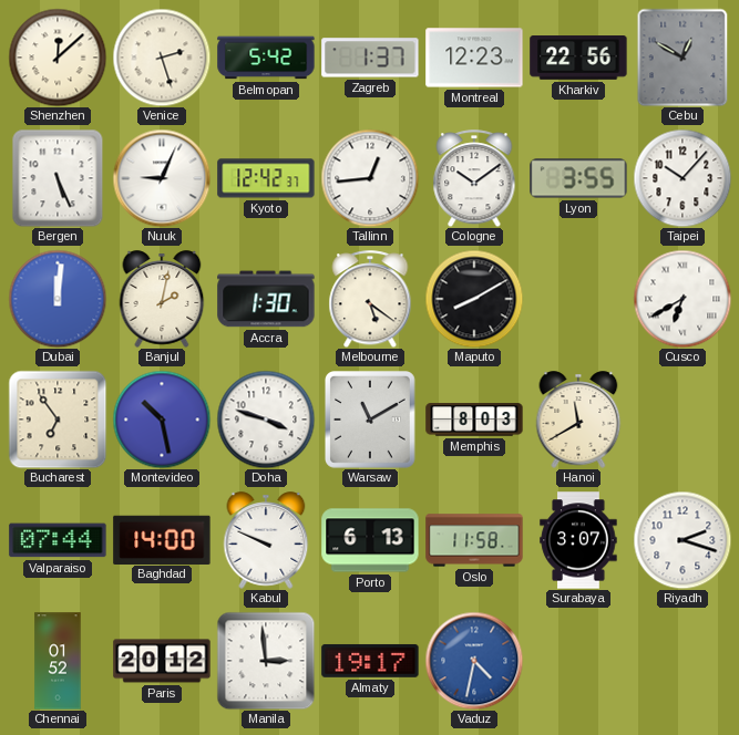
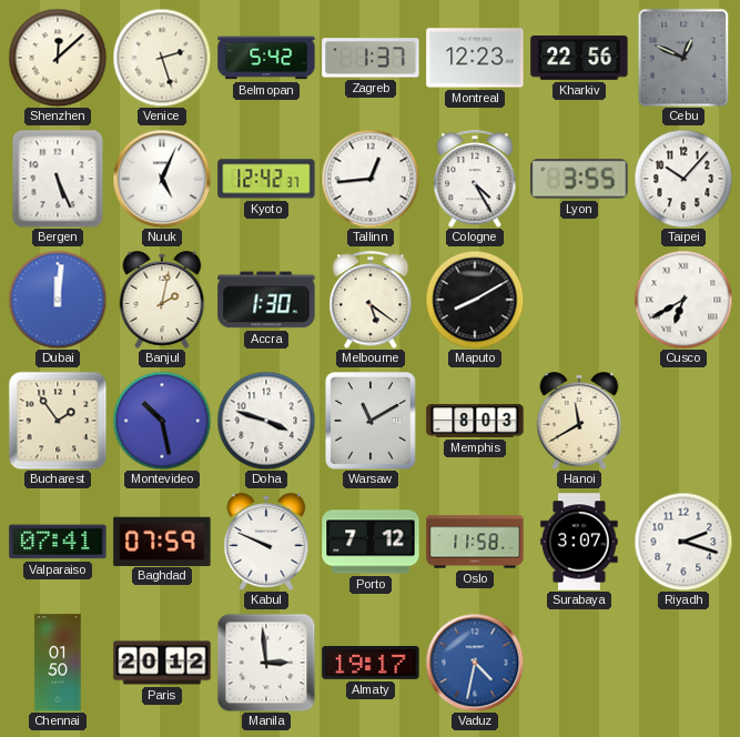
Cebu: 12:50 -> 12:49 (683, 58)
Nuuk: 9:04 -> 5:04 (162, 179)
Cologne: 10:09 -> 4:25 (475, 179)
Bucharest: 6:54 -> 1:54 (58, 421)
Valparaiso: 07:44 -> 07:41 (58, 542)
Baghdad: 14:00 -> 07:59 (162, 541)
Porto: 6:13 -> 7:12 (371, 542)
Chennai: 01:52 -> 01:50 (58, 663)
